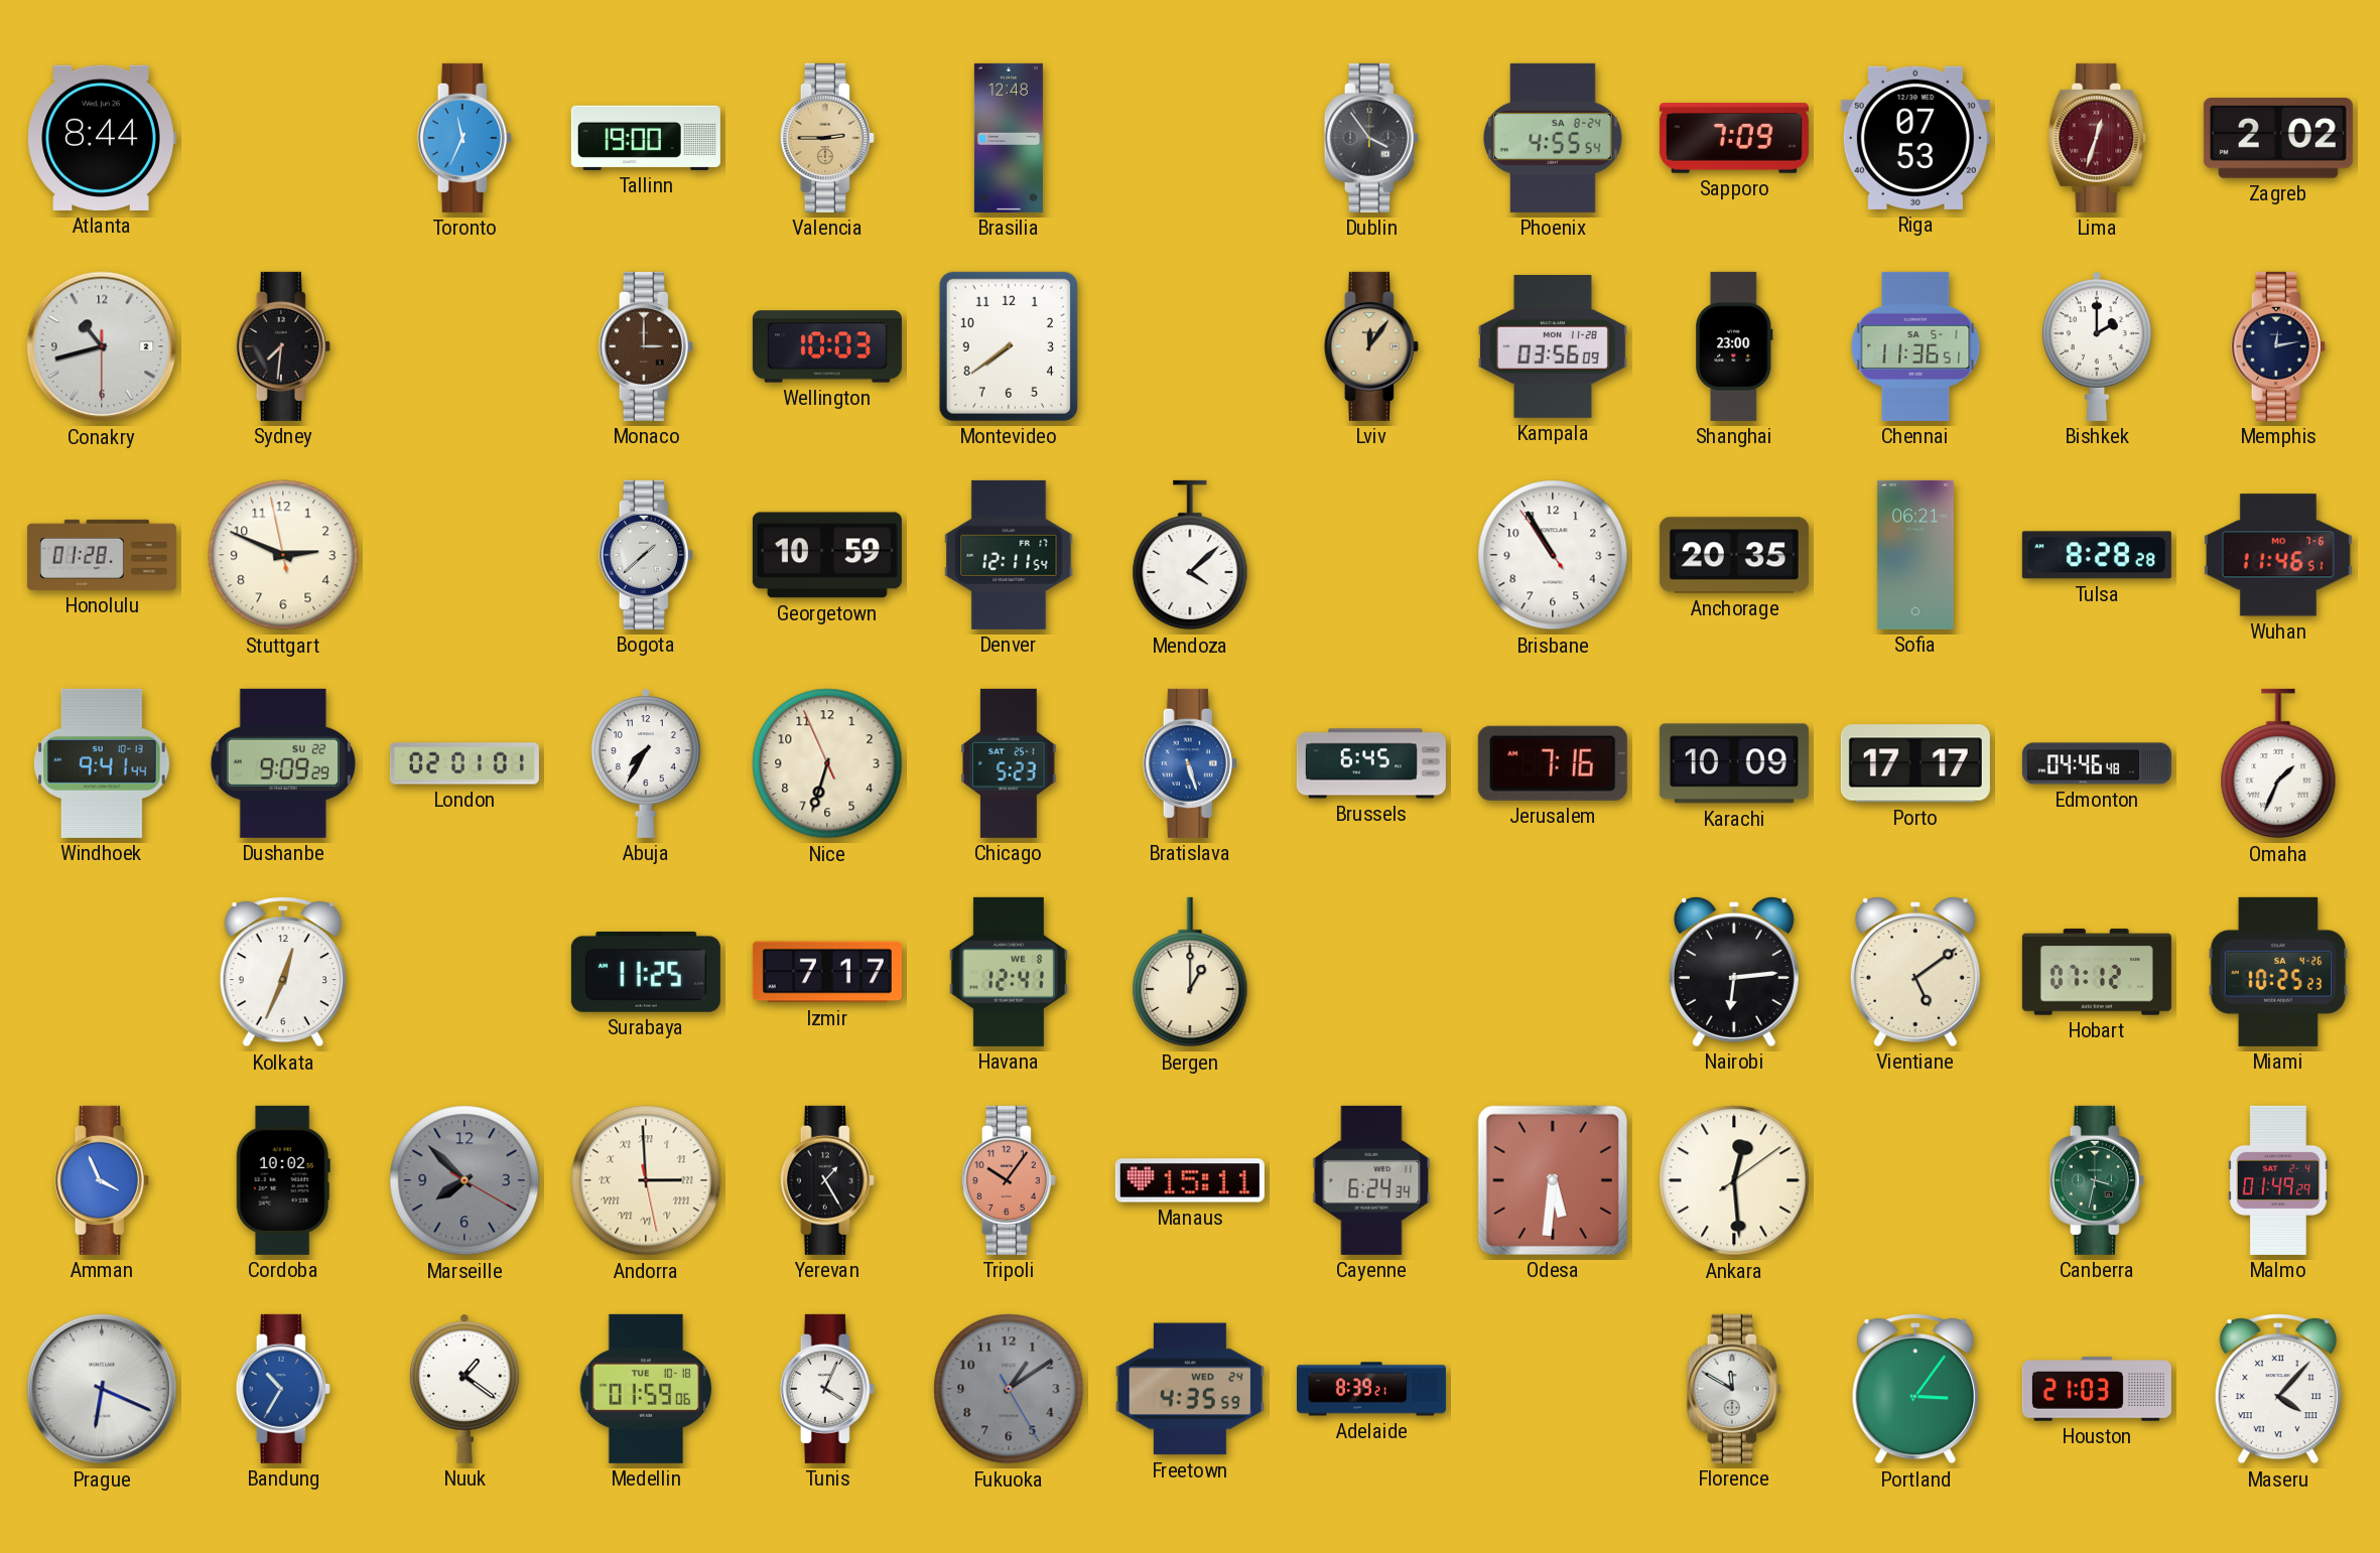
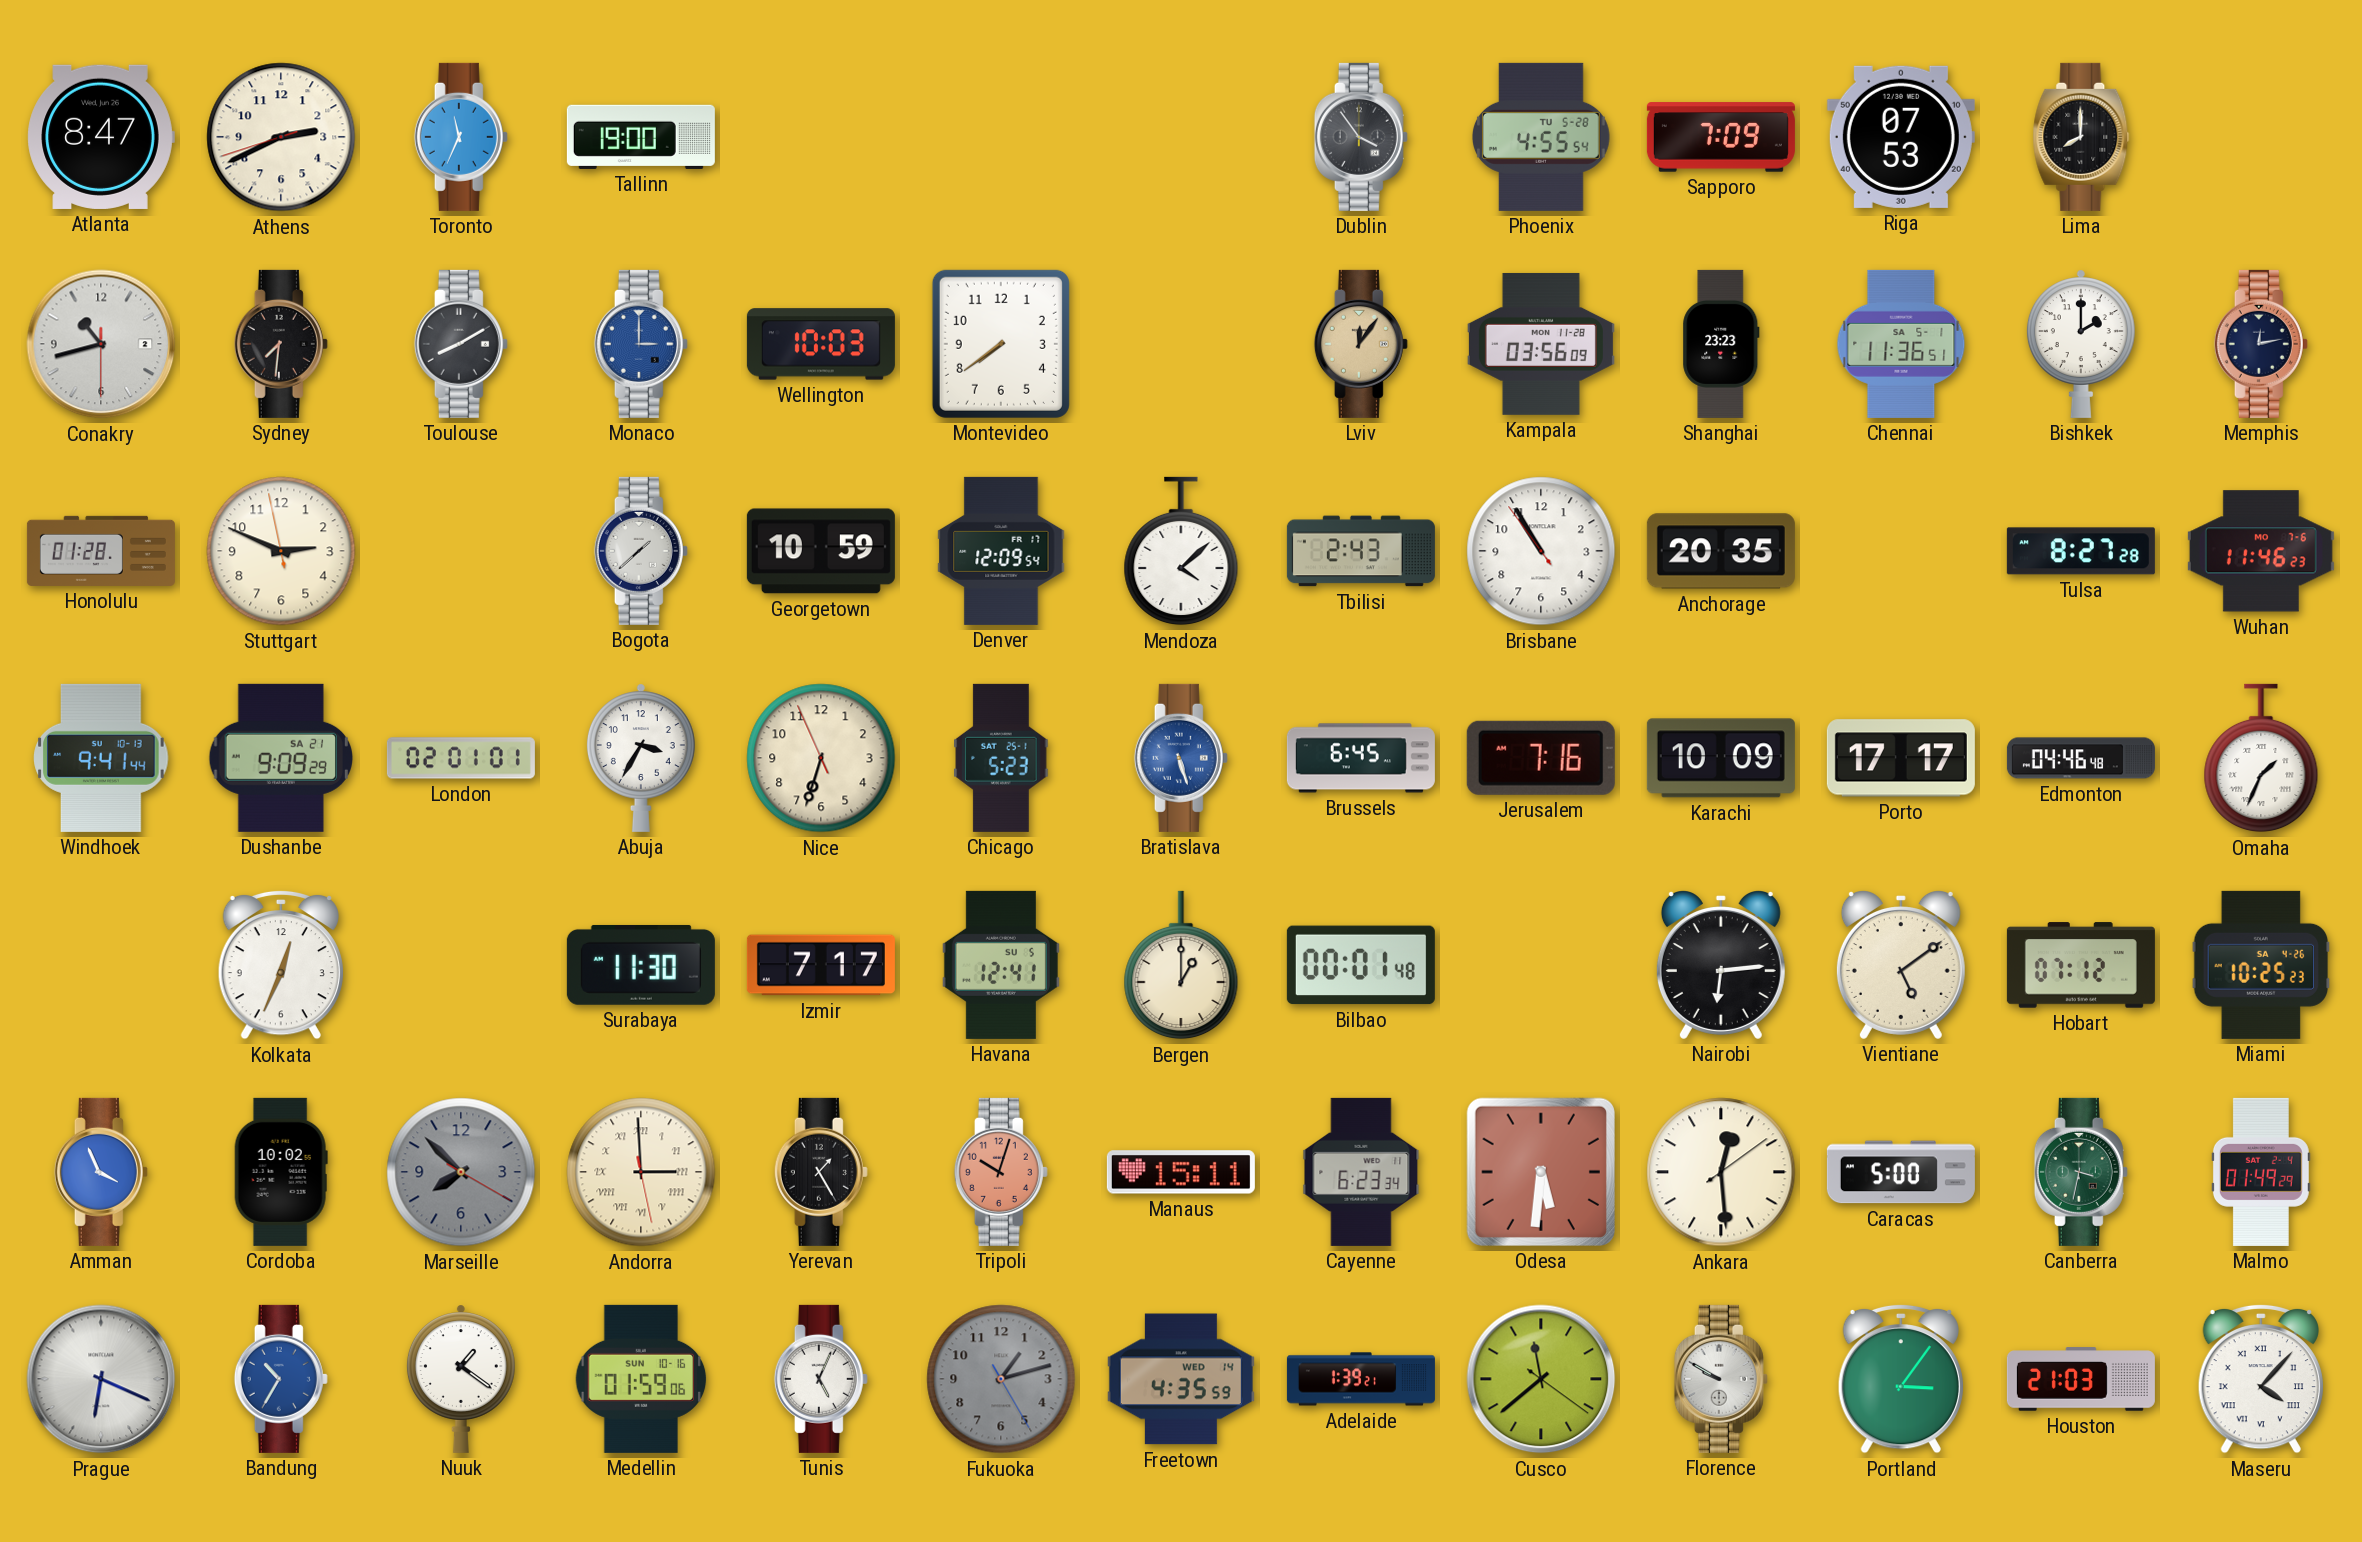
Atlanta: 8:44 -> 8:47 (101, 137)
Athens: none -> 2:40 (281, 137)
Valencia: 2:45 -> none (827, 138)
Brasilia: 12:48 -> none (1009, 138)
Phoenix date: SA 8-24 -> TU 5-28 (1541, 137)
Lima: 12:33 -> 8:00 (2081, 137)
Lima dial: burgundy -> black (2081, 137)
Zagreb: 2:02 -> none (2278, 139)
Toulouse: none -> 8:10 (461, 344)
Monaco dial: brown -> blue (641, 344)
Shanghai: 23:00 -> 23:23 (1721, 344)
Denver: 12:11 -> 12:09 (1001, 551)
Tbilisi: none -> 2:43 (1361, 551)
Sofia: 06:21 -> none (1915, 555)
Tulsa: 8:28 -> 8:27 (2081, 551)
Wuhan: 11:46:51 -> 11:46:23 (2261, 551)
Dushanbe date: SU 22 -> SA 21 (280, 758)
Abuja: 7:35 -> 3:35 (641, 758)
Surabaya: 11:25 -> 11:30 (641, 965)
Havana date: WE 8 -> SU 5 (1001, 965)
Bilbao: none -> 00:01 (1361, 965)
Tripoli: 10:06 -> 10:03 (1001, 1172)
Cayenne: 6:24 -> 6:23 (1361, 1172)
Caracas: none -> 5:00 (1901, 1172)
Medellin date: TUE 10-18 -> SUN 10-16 (641, 1379)
Tunis: 4:04 -> 5:04 (821, 1379)
Fukuoka: 1:09 -> 1:12 (1001, 1379)
Freetown date: WED 24 -> WED 14 (1181, 1379)
Adelaide: 8:39 -> 1:39 (1361, 1379)
Cusco: none -> 11:38 (1541, 1379)
Florence: 11:50 -> 9:50 (1721, 1379)
